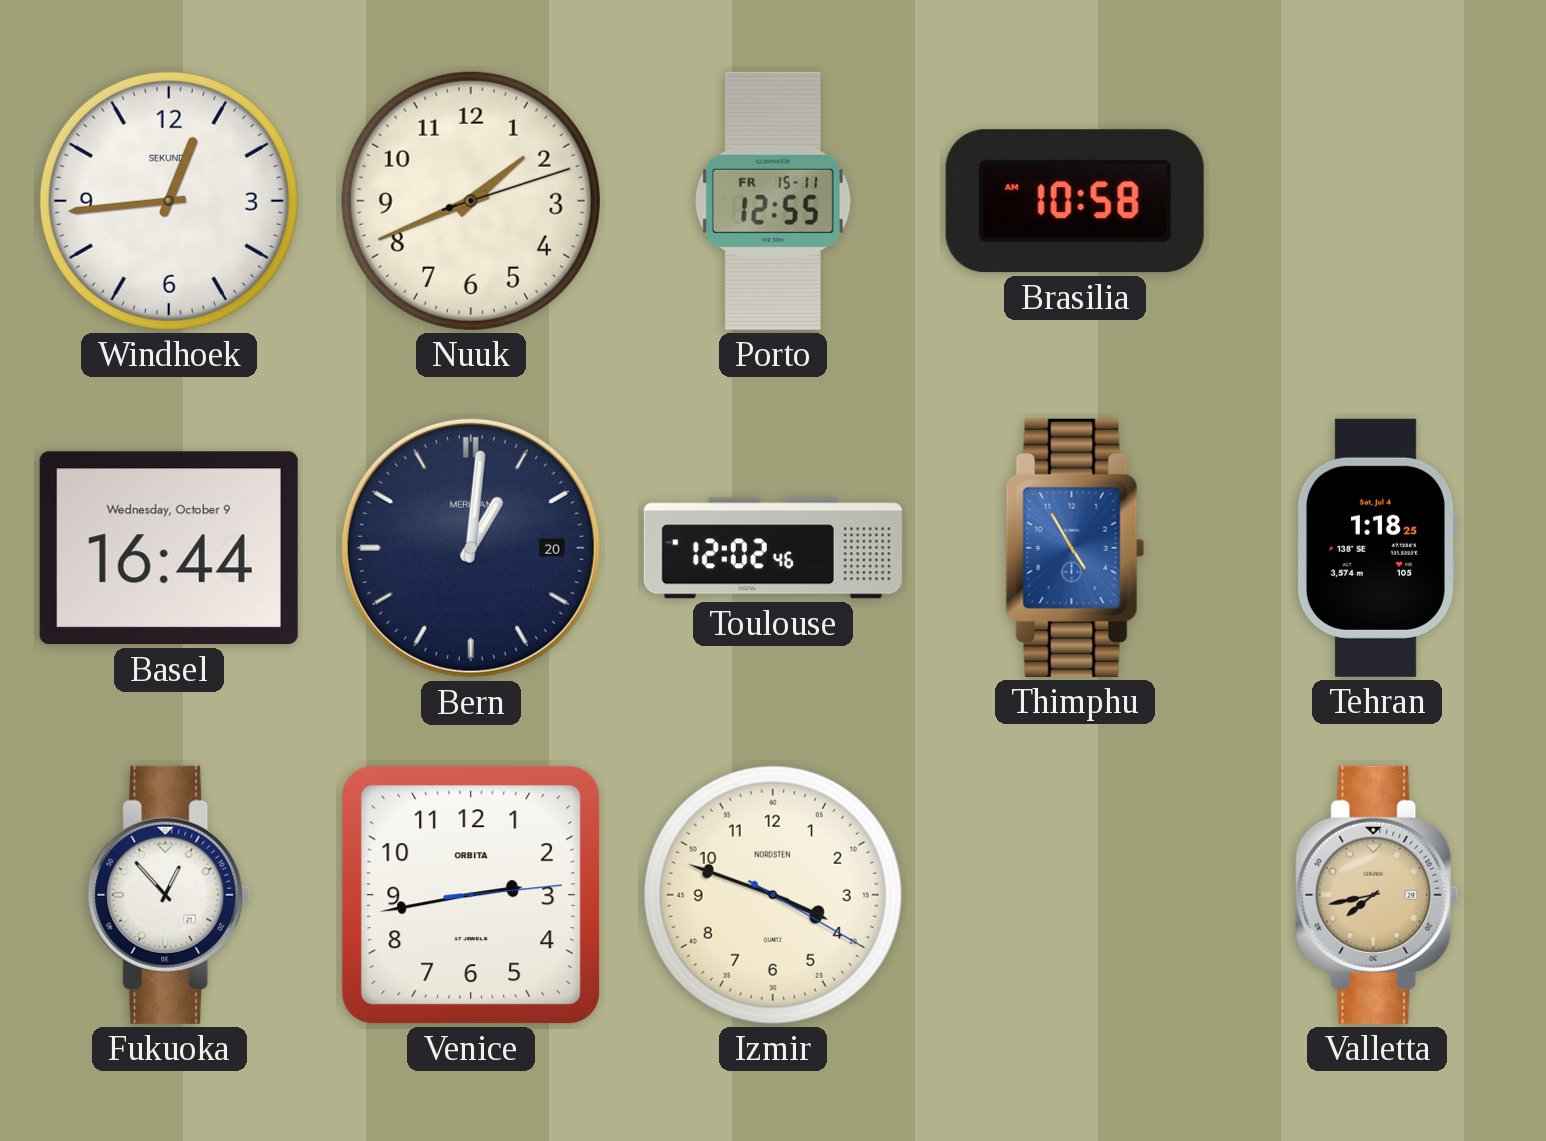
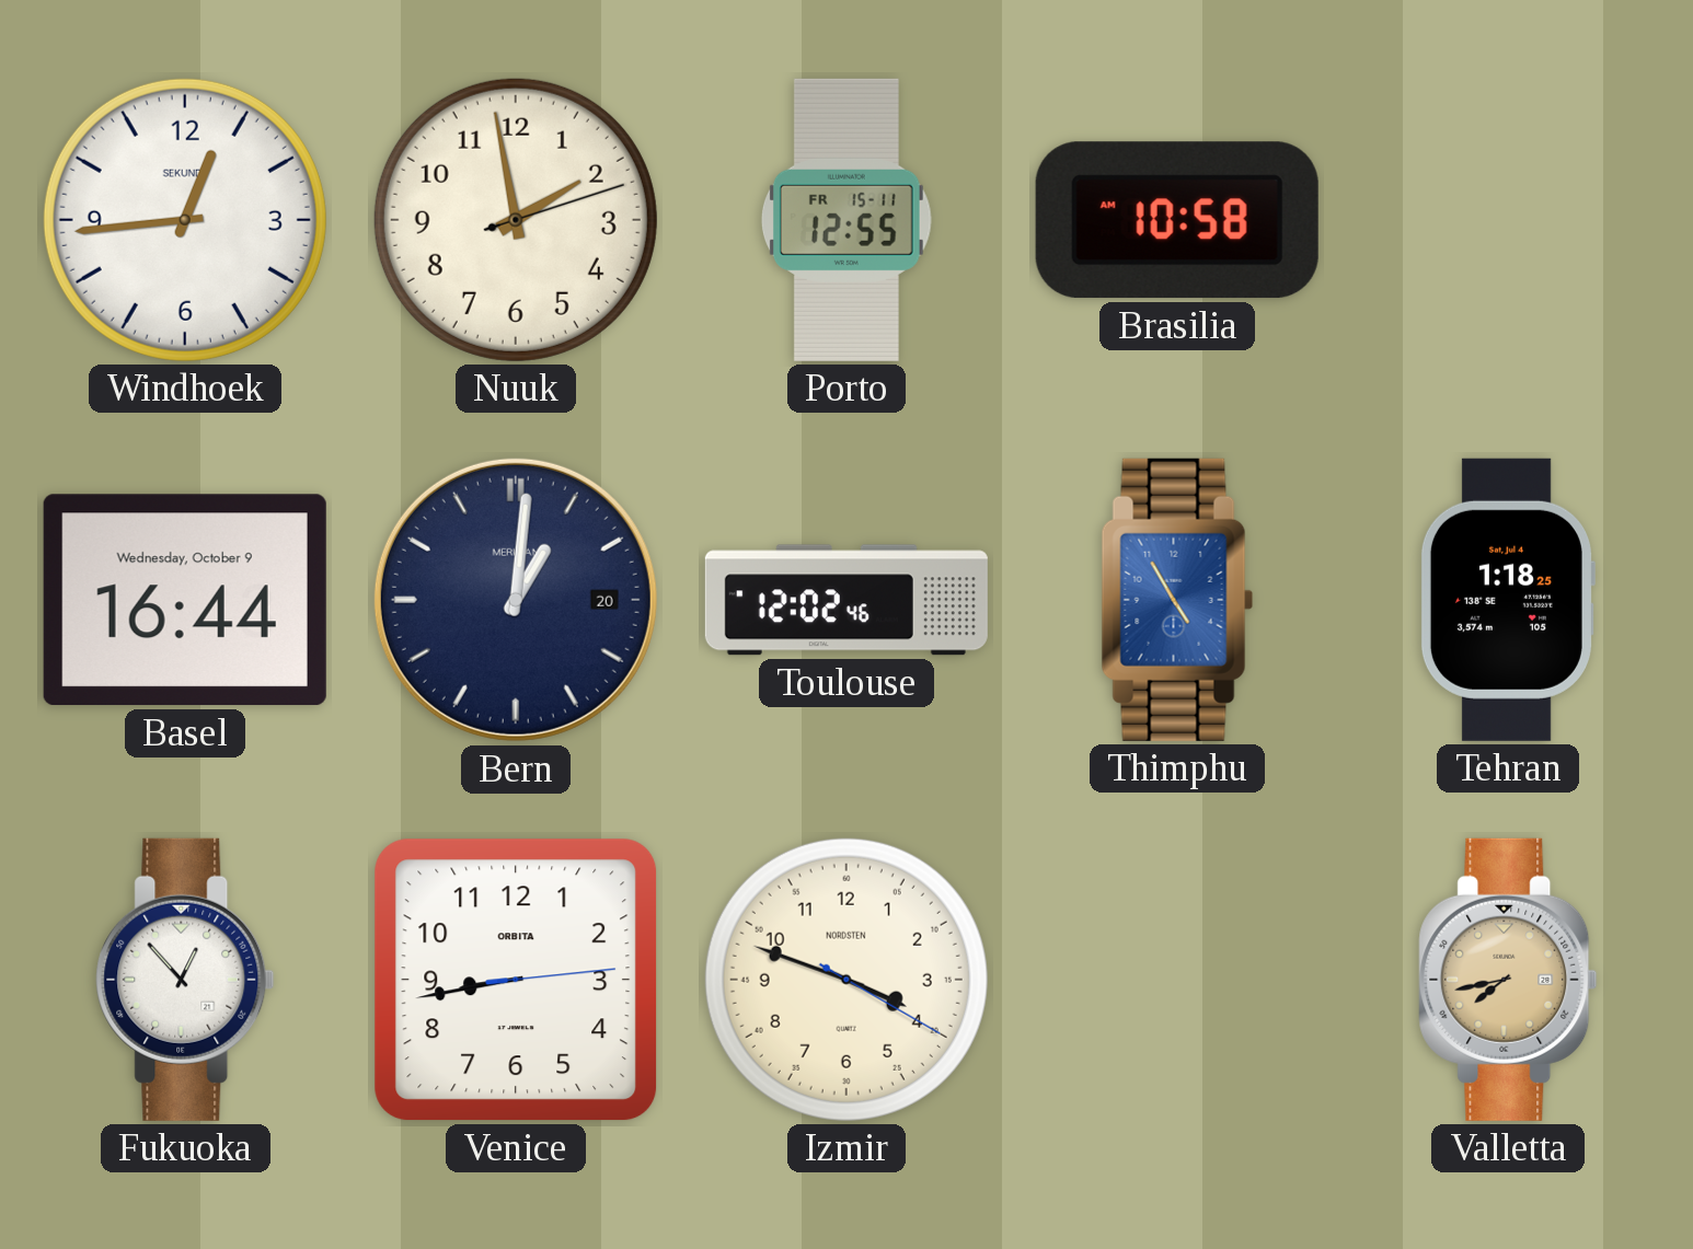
Nuuk: 1:41 -> 1:58 (516, 220)
Venice: 2:43 -> 8:43 (516, 980)
